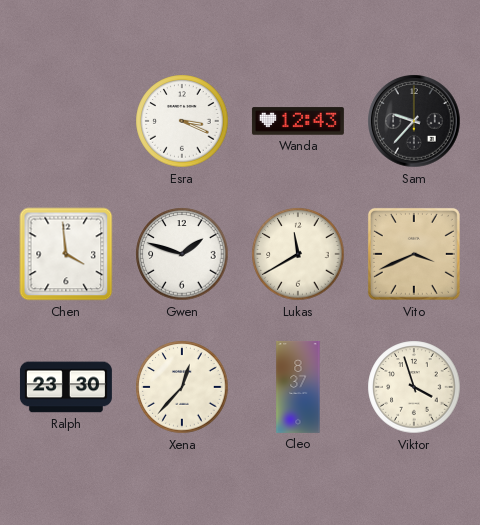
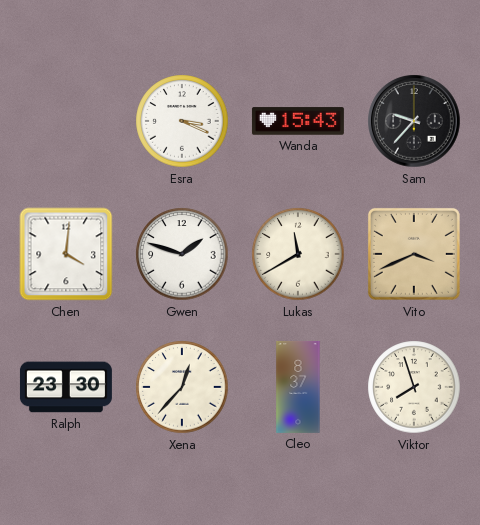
Wanda: 12:43 -> 15:43 (298, 121)
Chen: 3:59 -> 4:01 (66, 254)
Viktor: 3:57 -> 7:57 (414, 387)
